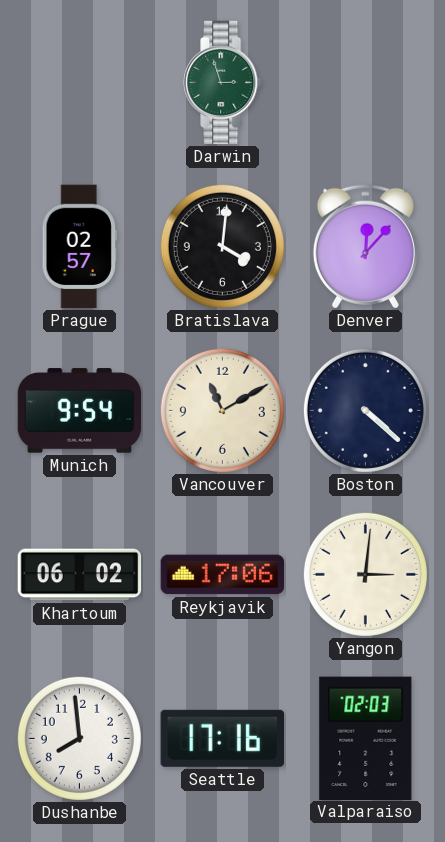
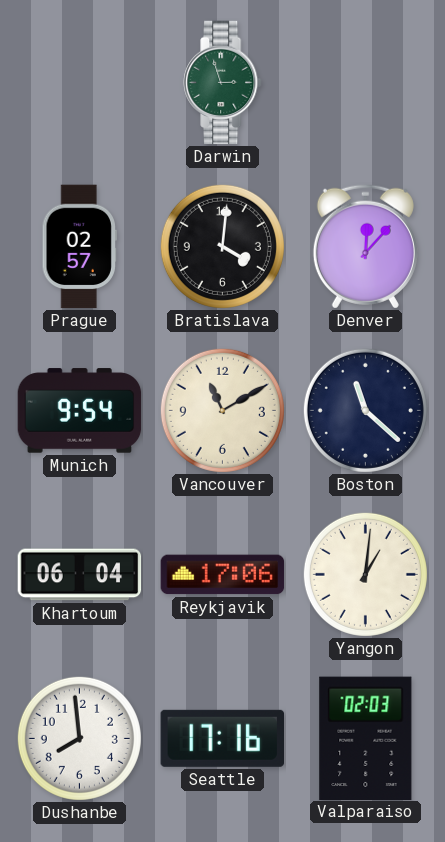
Boston: 4:22 -> 11:22 (365, 410)
Khartoum: 06:02 -> 06:04 (80, 575)
Yangon: 3:01 -> 1:01 (365, 574)
